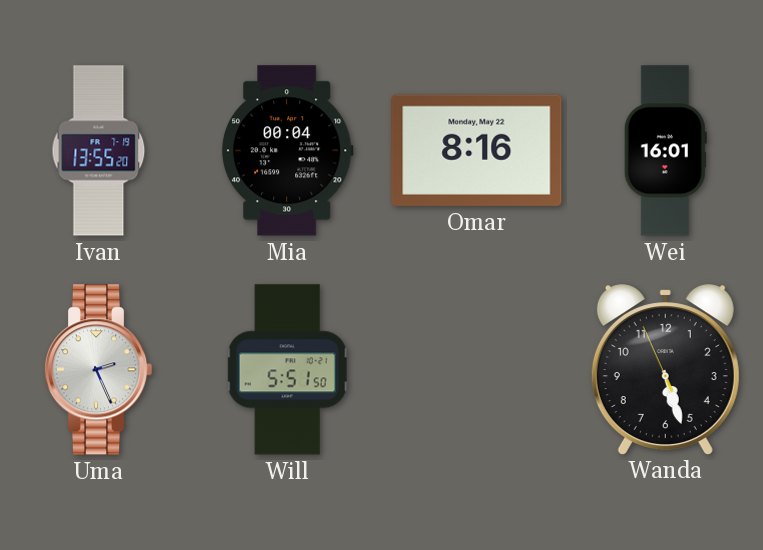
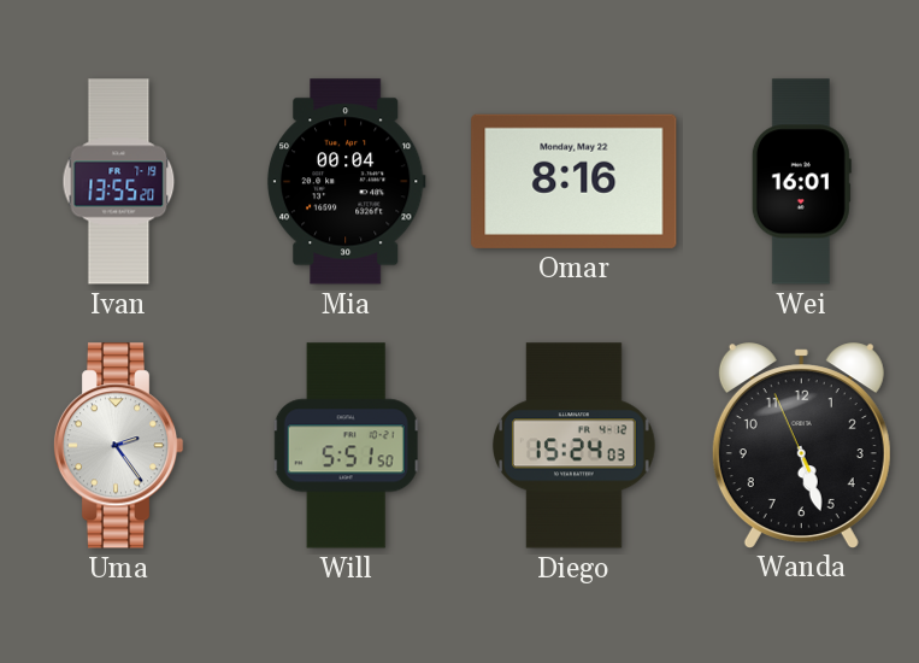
Uma: 2:26 -> 2:24 (118, 446)
Diego: none -> 15:24 (575, 446)
